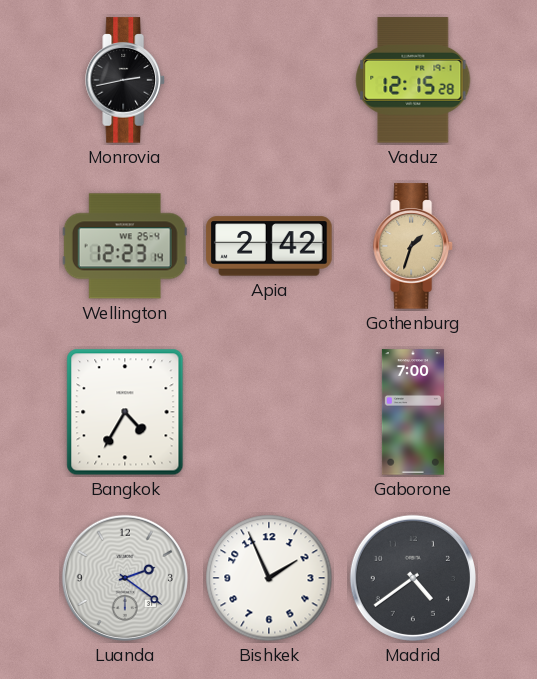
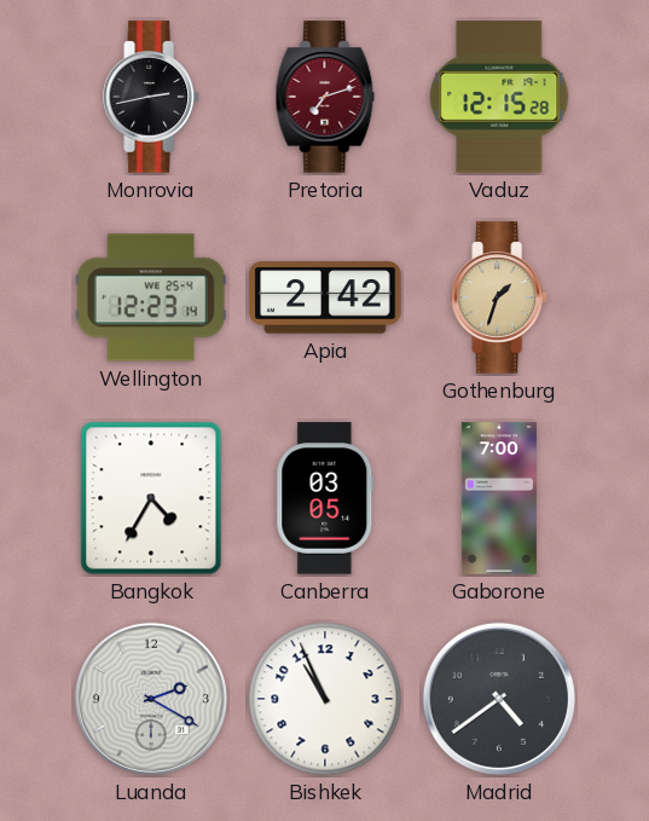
Pretoria: none -> 7:12 (325, 97)
Canberra: none -> 03:05 (325, 498)
Luanda: 2:21 -> 2:20 (151, 699)
Bishkek: 1:56 -> 10:56 (325, 699)
